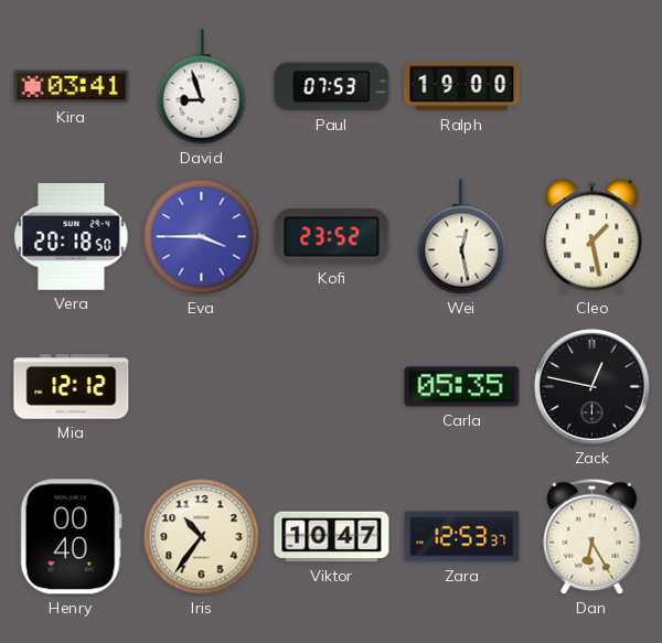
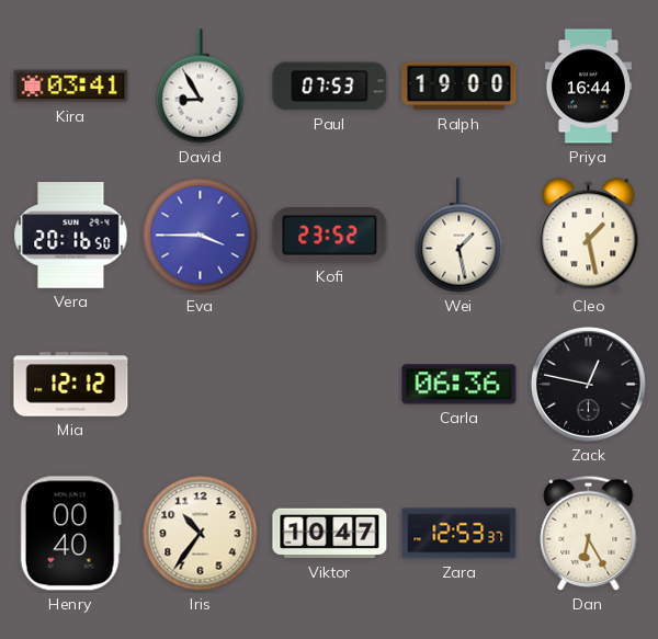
David: 8:57 -> 8:55 (201, 87)
Priya: none -> 16:44 (588, 87)
Vera: 20:18 -> 20:16 (71, 236)
Wei: 12:28 -> 1:28 (460, 236)
Carla: 05:35 -> 06:36 (460, 385)
